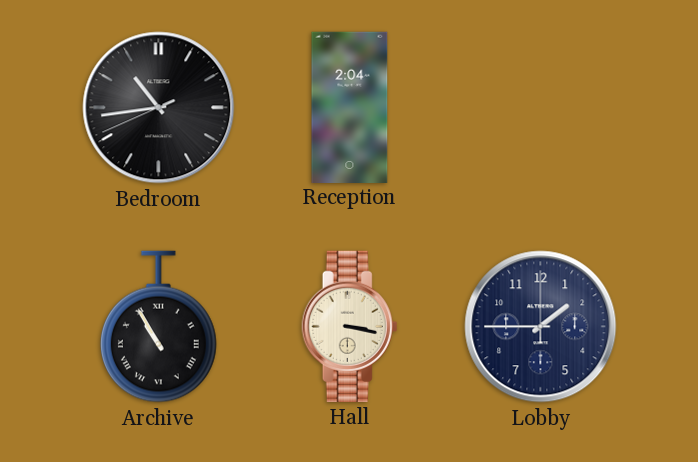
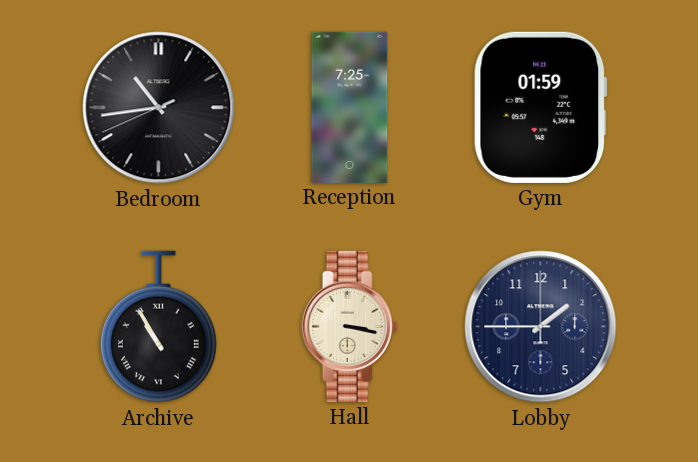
Reception: 2:04 -> 7:25 (350, 107)
Gym: none -> 01:59 (541, 107)
